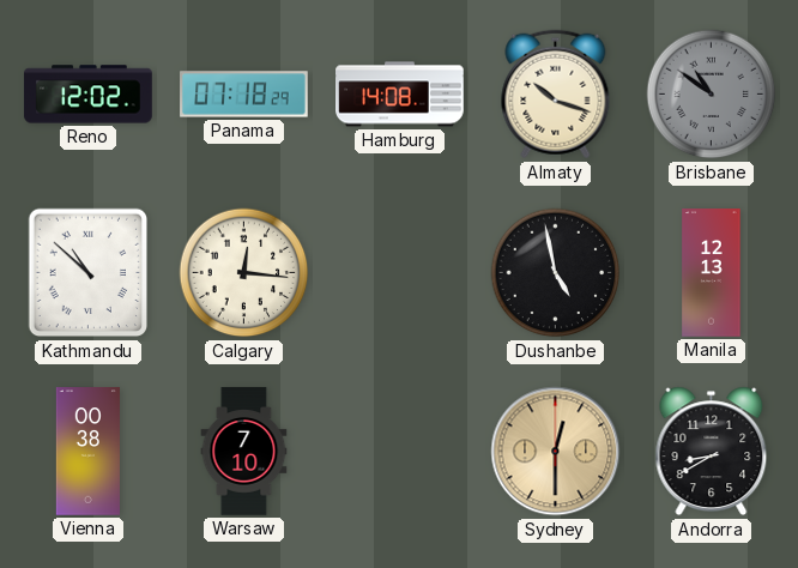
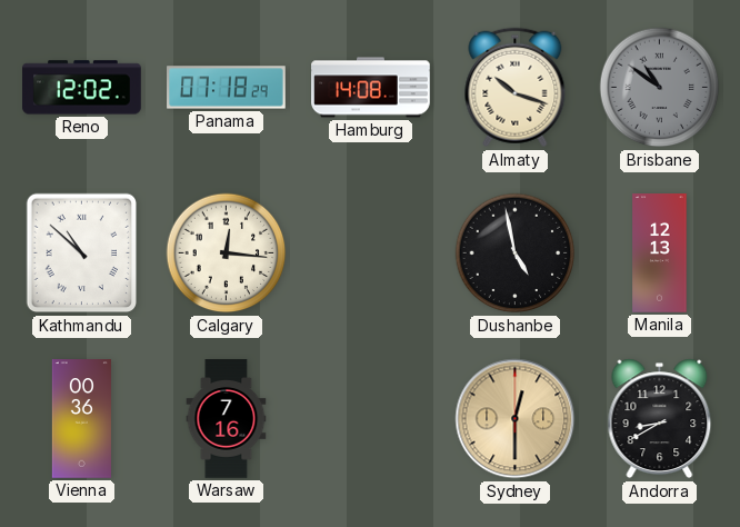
Vienna: 00:38 -> 00:36 (81, 419)
Warsaw: 7:10 -> 7:16 (227, 419)
